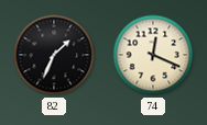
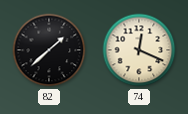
82: 1:34 -> 1:38 (49, 50)
